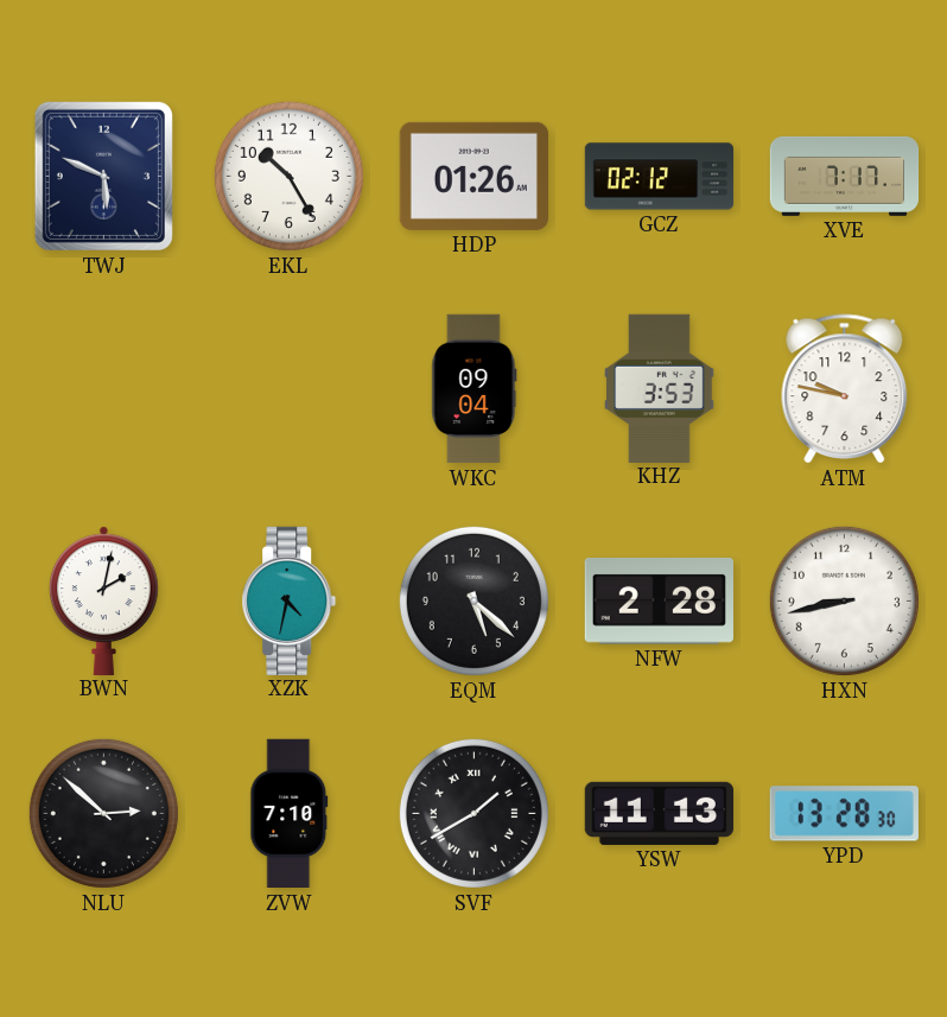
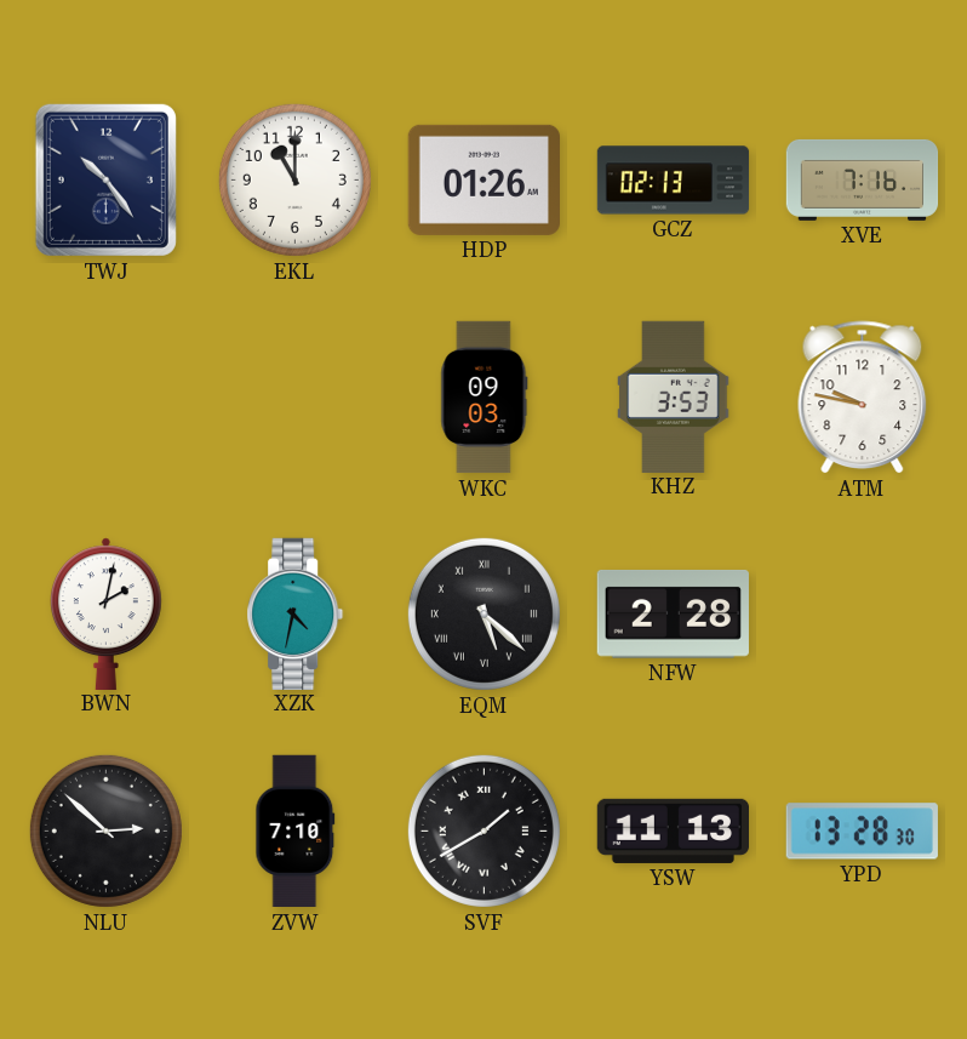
TWJ: 5:49 -> 10:24 (105, 179)
EKL: 10:25 -> 11:00 (294, 179)
GCZ: 02:12 -> 02:13 (674, 181)
XVE: 7:17 -> 7:16 (863, 179)
WKC: 09:04 -> 09:03 (485, 398)
EQM numerals: Arabic -> Roman (483, 613)
HXN: 8:43 -> none (844, 600)
